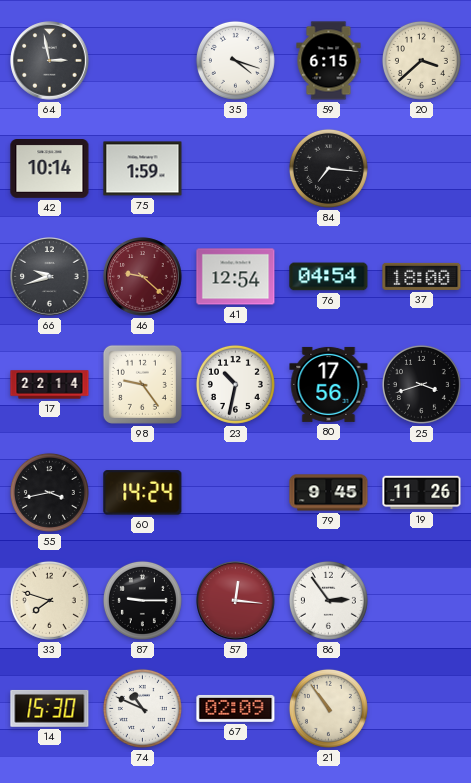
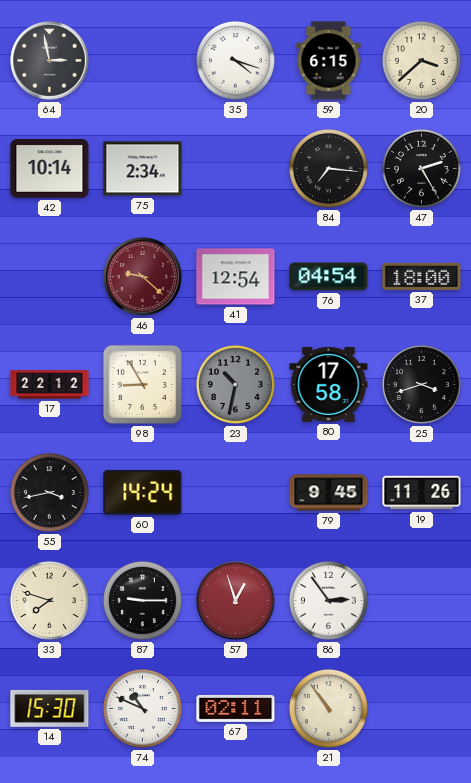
75: 1:59 -> 2:34 (143, 169)
47: none -> 2:25 (421, 168)
66: 9:42 -> none (50, 277)
17: 22:14 -> 22:12 (50, 385)
98: 9:24 -> 8:55 (142, 384)
23 dial: white -> grey (235, 384)
80: 17:56 -> 17:58 (329, 384)
57: 12:16 -> 12:57 (236, 601)
67: 02:09 -> 02:11 (236, 708)
